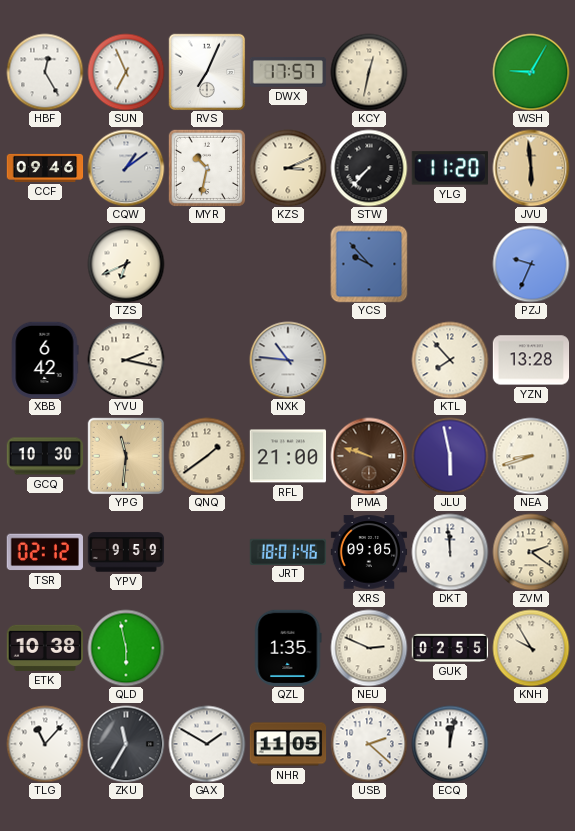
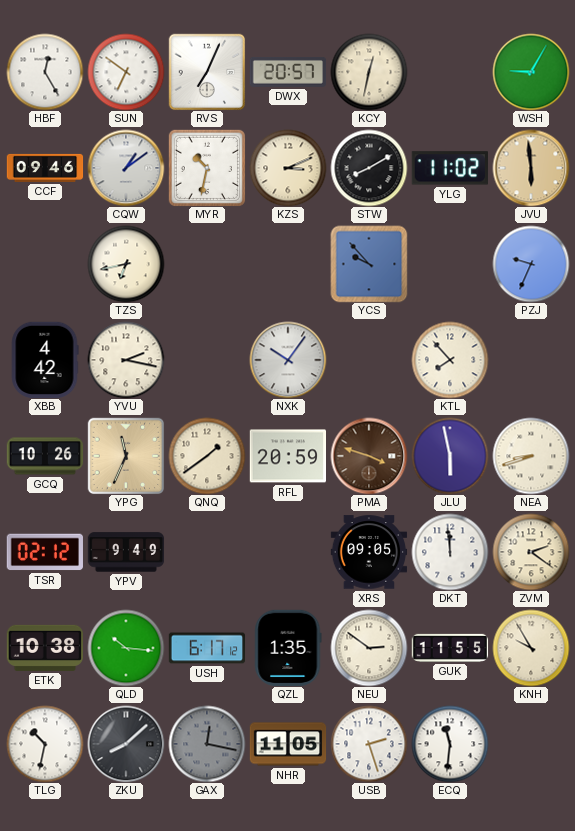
SUN: 6:56 -> 6:51 (126, 72)
DWX: 17:57 -> 20:57 (288, 72)
STW: 7:37 -> 8:10 (369, 168)
YLG: 11:20 -> 11:02 (450, 168)
TZS: 6:41 -> 6:43 (126, 264)
XBB: 6:42 -> 4:42 (45, 359)
NXK: 10:46 -> 10:06 (288, 360)
YZN: 13:28 -> none (531, 360)
GCQ: 10:30 -> 10:26 (45, 456)
YPG: 11:31 -> 11:34 (126, 456)
RFL: 21:00 -> 20:59 (287, 456)
PMA: 9:48 -> 3:48 (369, 456)
YPV: 9:59 -> 9:49 (126, 552)
JRT: 18:01 -> none (288, 551)
QLD: 5:58 -> 10:16 (126, 648)
USH: none -> 6:17 (207, 648)
NEU: 2:49 -> 2:51 (369, 648)
GUK: 02:55 -> 11:55 (450, 648)
TLG: 11:07 -> 10:32 (45, 744)
ZKU: 11:35 -> 8:08 (126, 744)
GAX: 1:50 -> 12:17 (207, 744)
GAX dial: white -> grey (207, 744)
USB: 2:22 -> 2:27 (369, 744)
ECQ: 12:02 -> 11:31 (450, 744)
